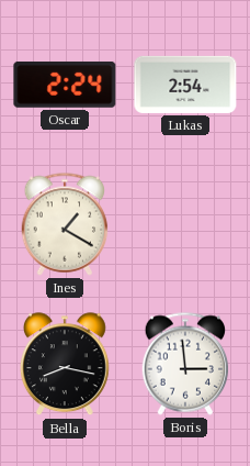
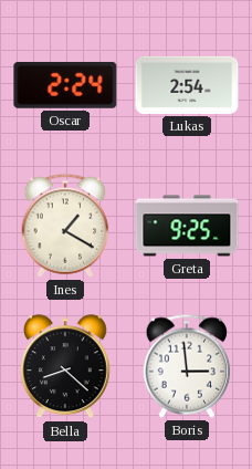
Greta: none -> 9:25 (187, 226)
Bella: 8:17 -> 8:22 (65, 367)
